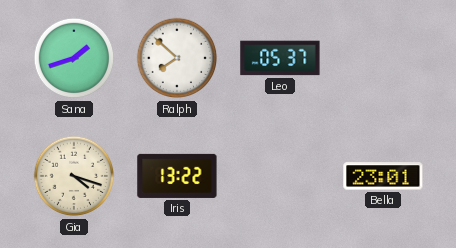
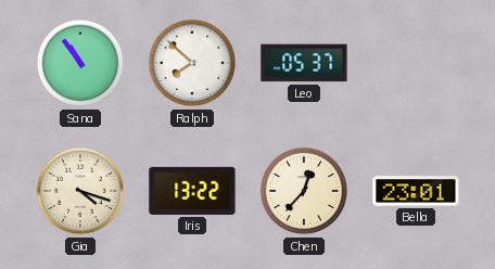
Sana: 1:42 -> 10:54 (80, 63)
Chen: none -> 12:37 (304, 191)
